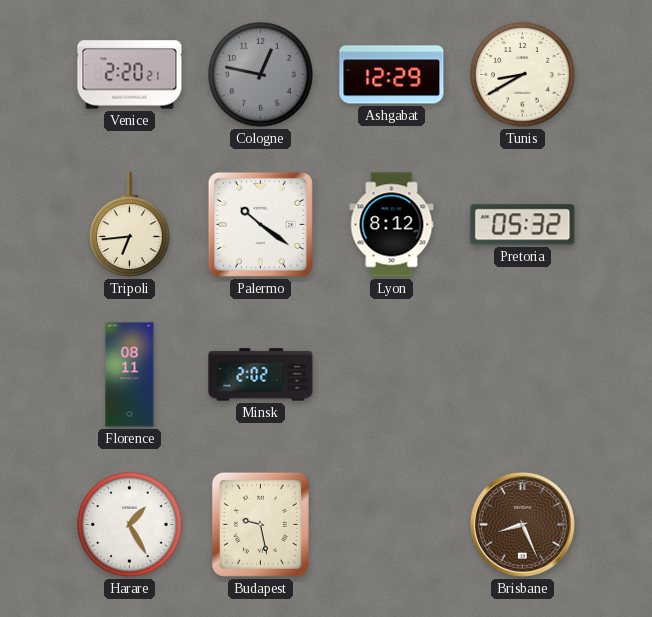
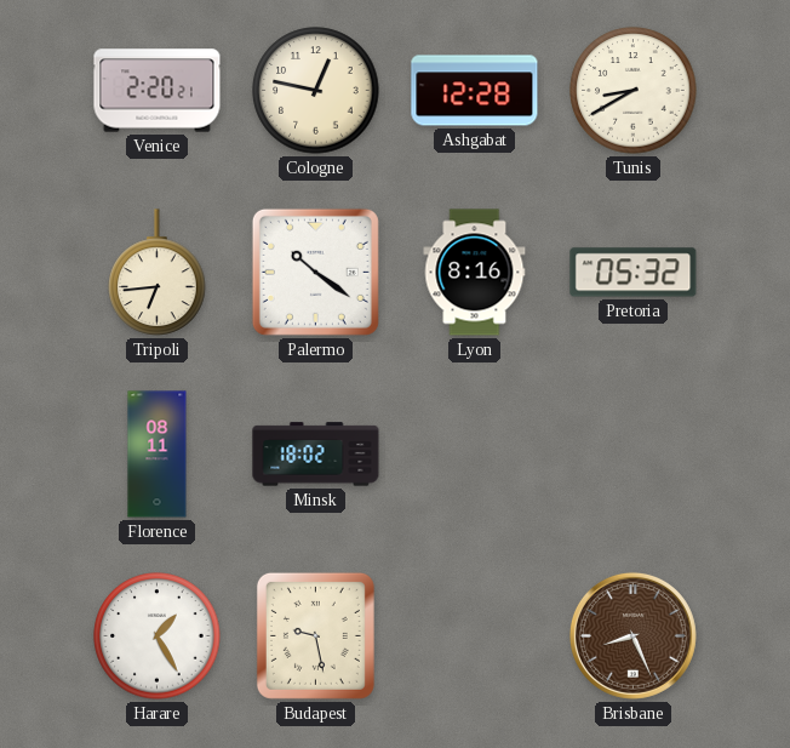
Cologne dial: grey -> cream (316, 91)
Ashgabat: 12:29 -> 12:28 (475, 91)
Lyon: 8:12 -> 8:16 (475, 273)
Minsk: 2:02 -> 18:02 (316, 455)
